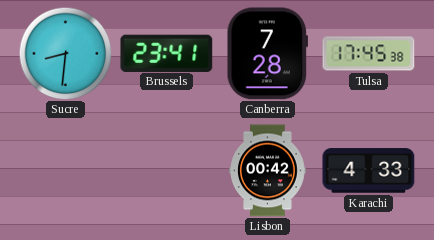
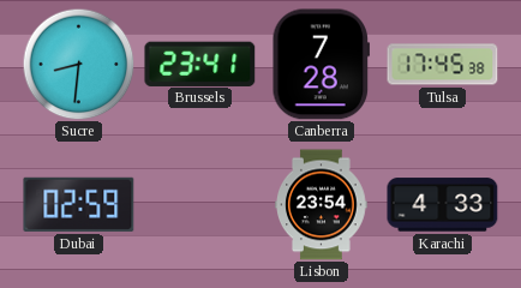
Dubai: none -> 02:59 (79, 204)
Lisbon: 00:42 -> 23:54 (322, 205)
